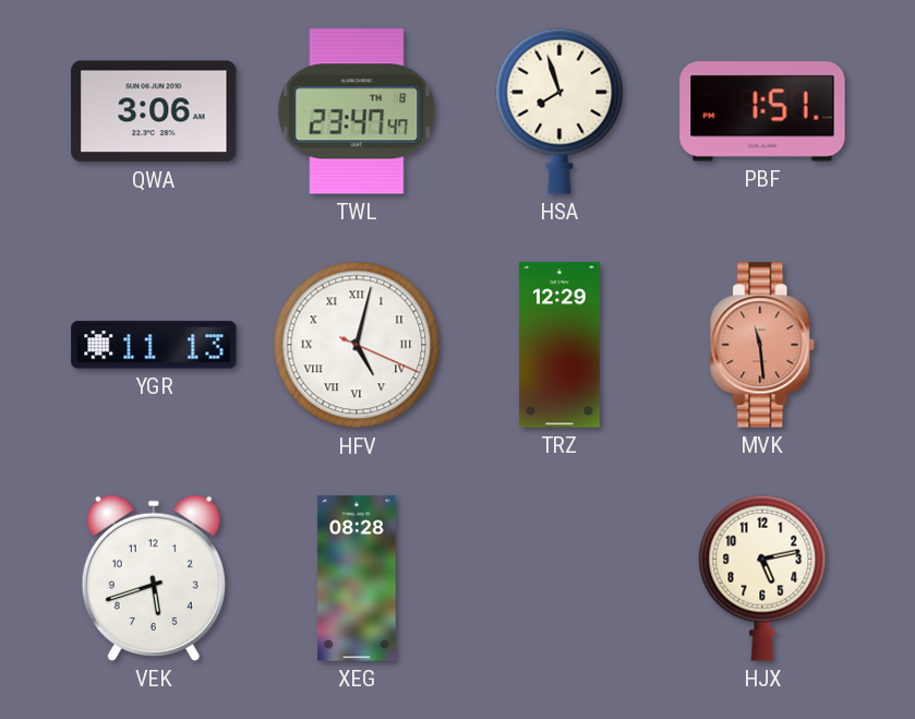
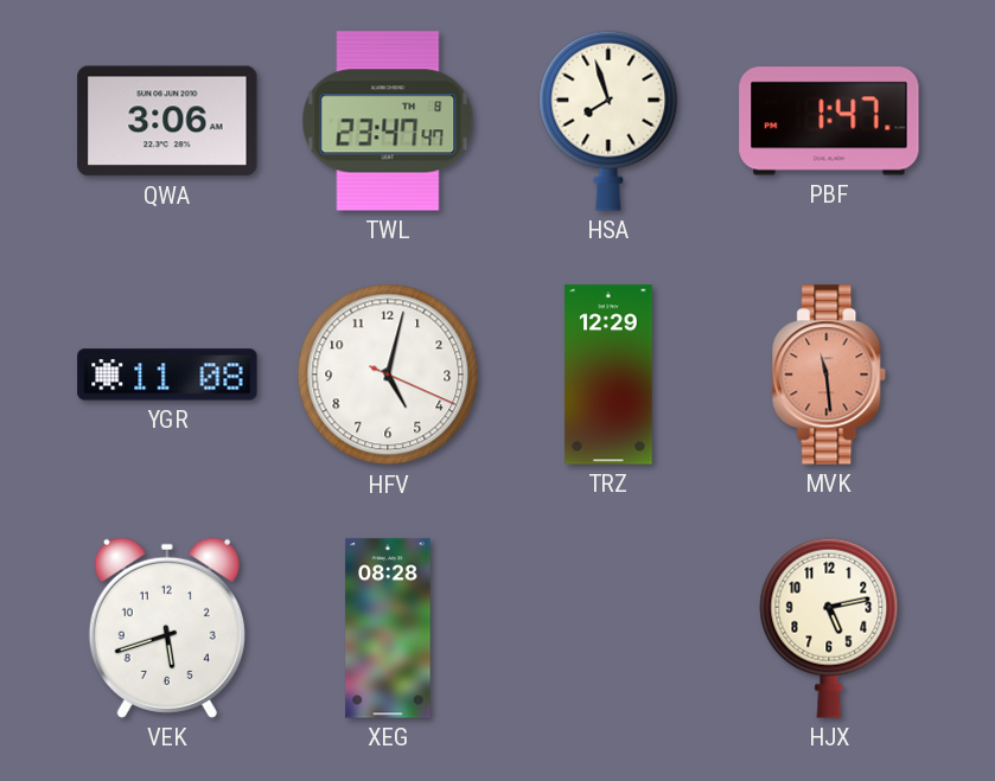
PBF: 1:51 -> 1:47 (829, 121)
YGR: 11:13 -> 11:08 (167, 375)
HFV numerals: Roman -> Arabic (388, 375)
